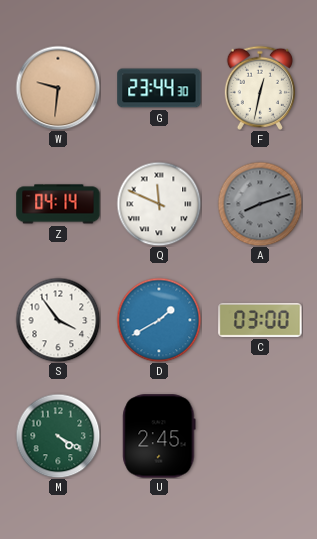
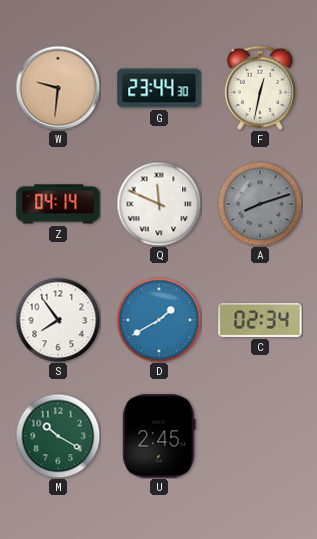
S: 3:54 -> 7:54 (58, 320)
C: 03:00 -> 02:34 (260, 320)
M: 4:20 -> 10:20 (58, 436)
